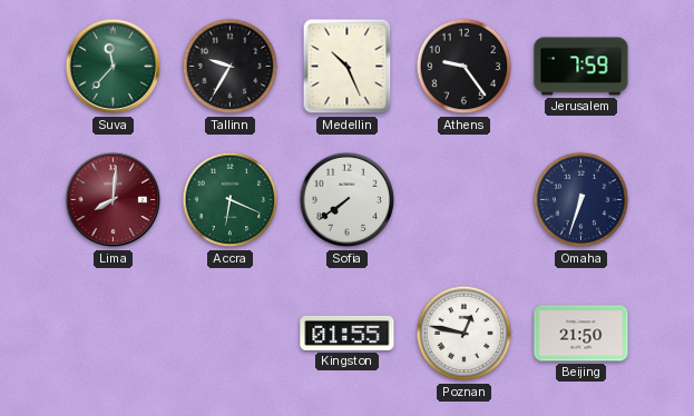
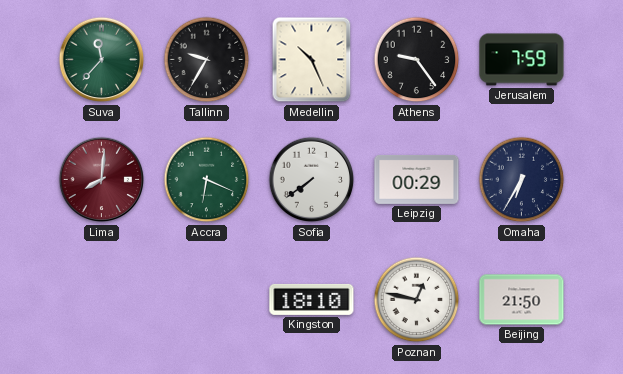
Leipzig: none -> 00:29 (417, 179)
Omaha: 6:33 -> 6:35 (522, 180)
Kingston: 01:55 -> 18:10 (312, 299)
